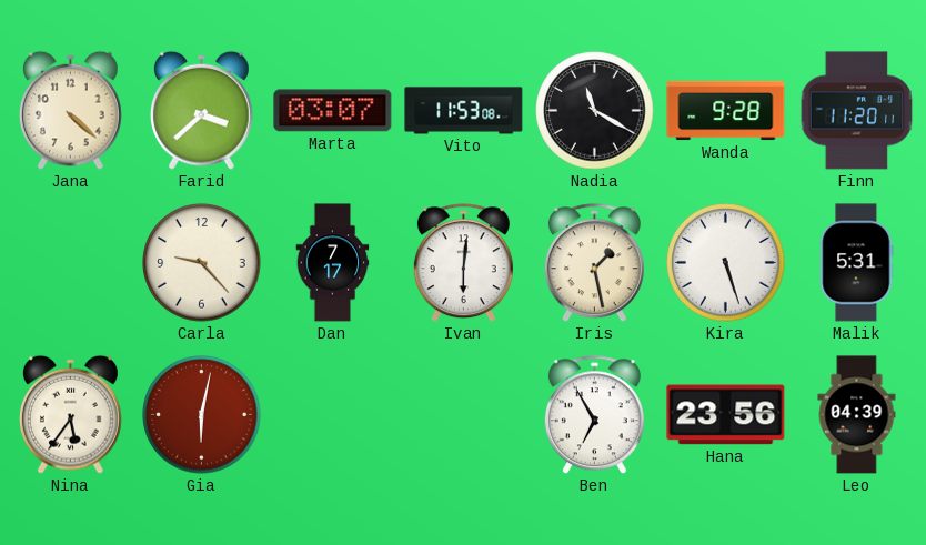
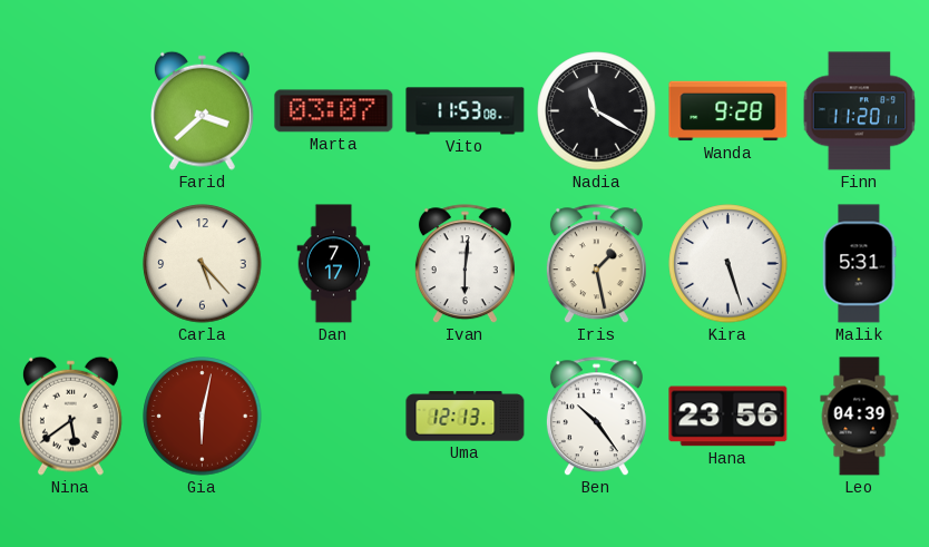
Jana: 4:22 -> none (70, 110)
Carla: 9:23 -> 5:23 (203, 264)
Nina: 5:36 -> 5:39 (70, 416)
Uma: none -> 12:13 (466, 417)
Ben: 6:55 -> 10:24 (596, 417)
